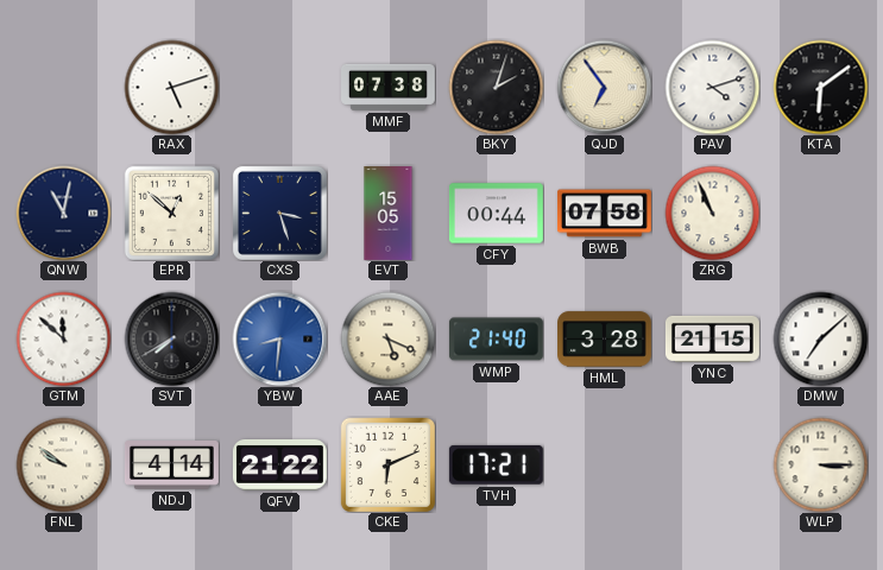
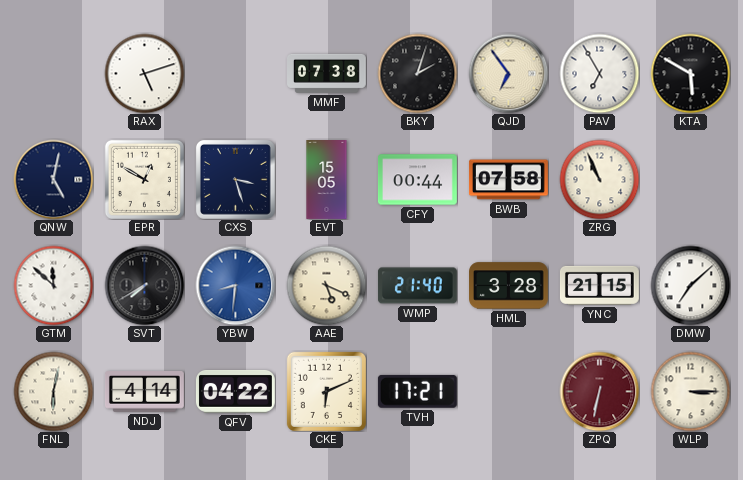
PAV: 4:12 -> 6:55 (599, 73)
KTA: 6:09 -> 5:50 (690, 73)
QNW: 11:02 -> 5:02 (53, 179)
EPR: 12:52 -> 12:50 (144, 179)
FNL: 9:51 -> 6:02 (53, 391)
QFV: 21:22 -> 04:22 (235, 391)
ZPQ: none -> 6:32 (599, 391)
